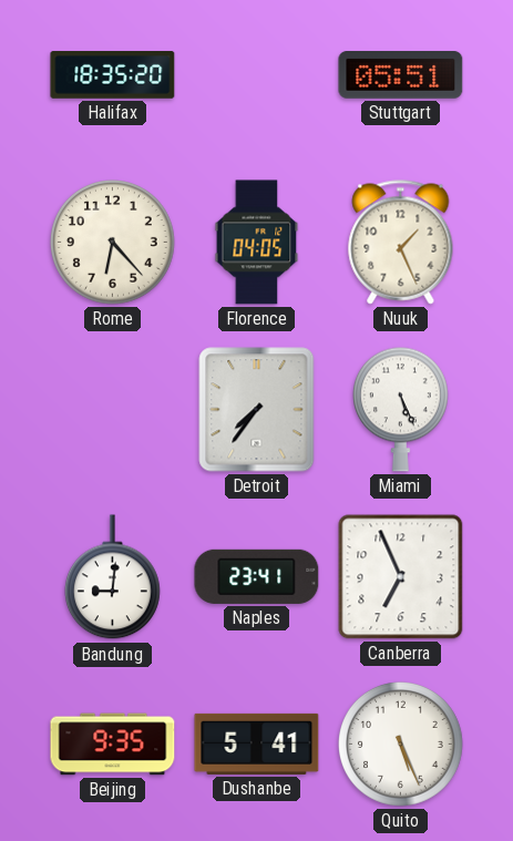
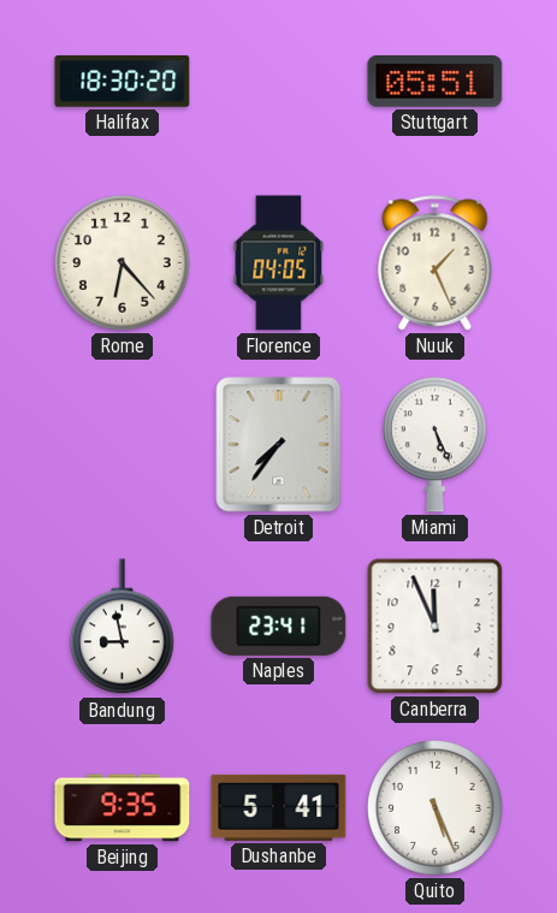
Halifax: 18:35 -> 18:30 (123, 82)
Bandung: 9:01 -> 8:58 (122, 627)
Canberra: 6:56 -> 11:56 (435, 627)
